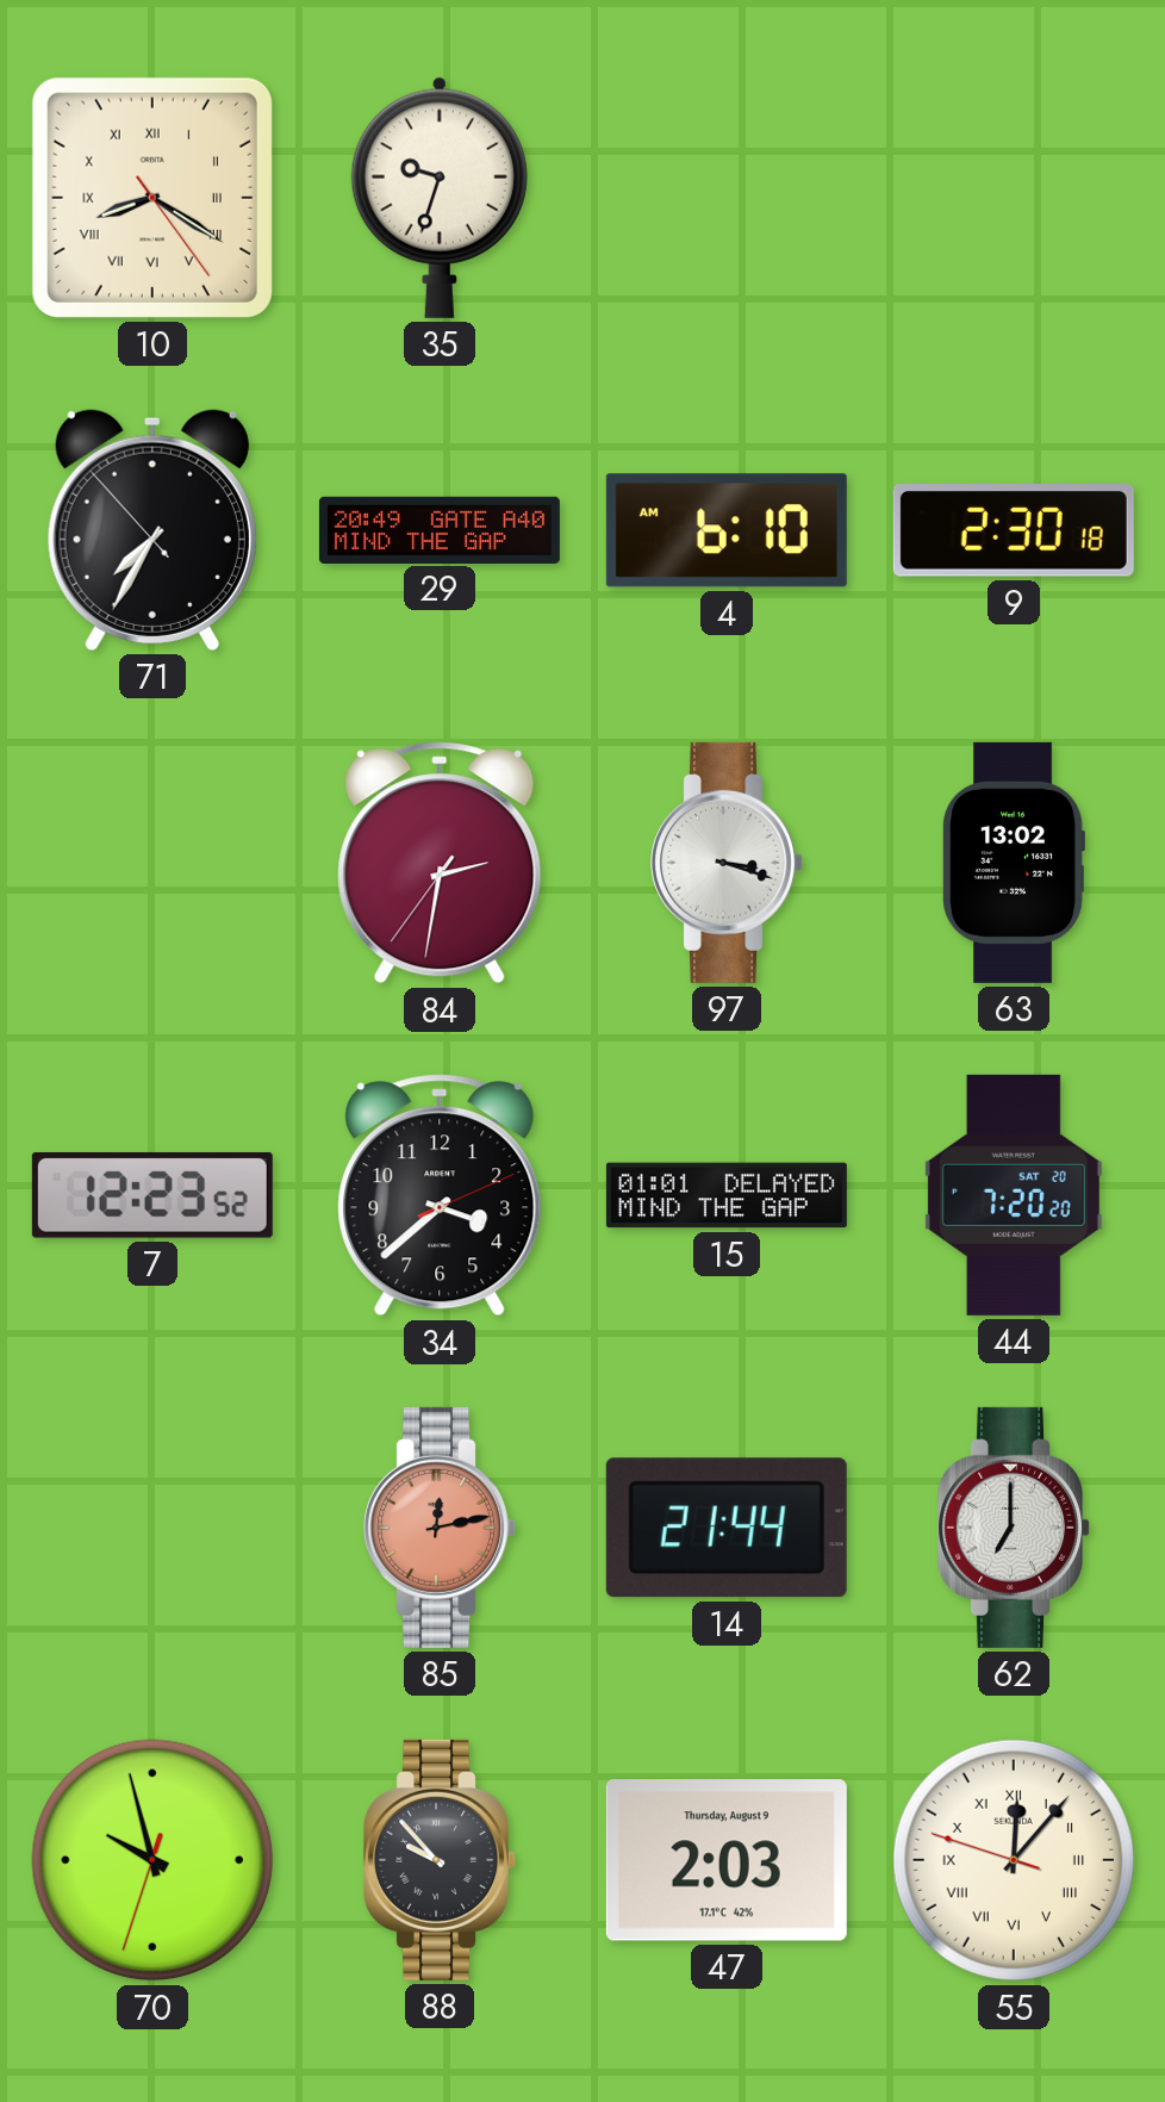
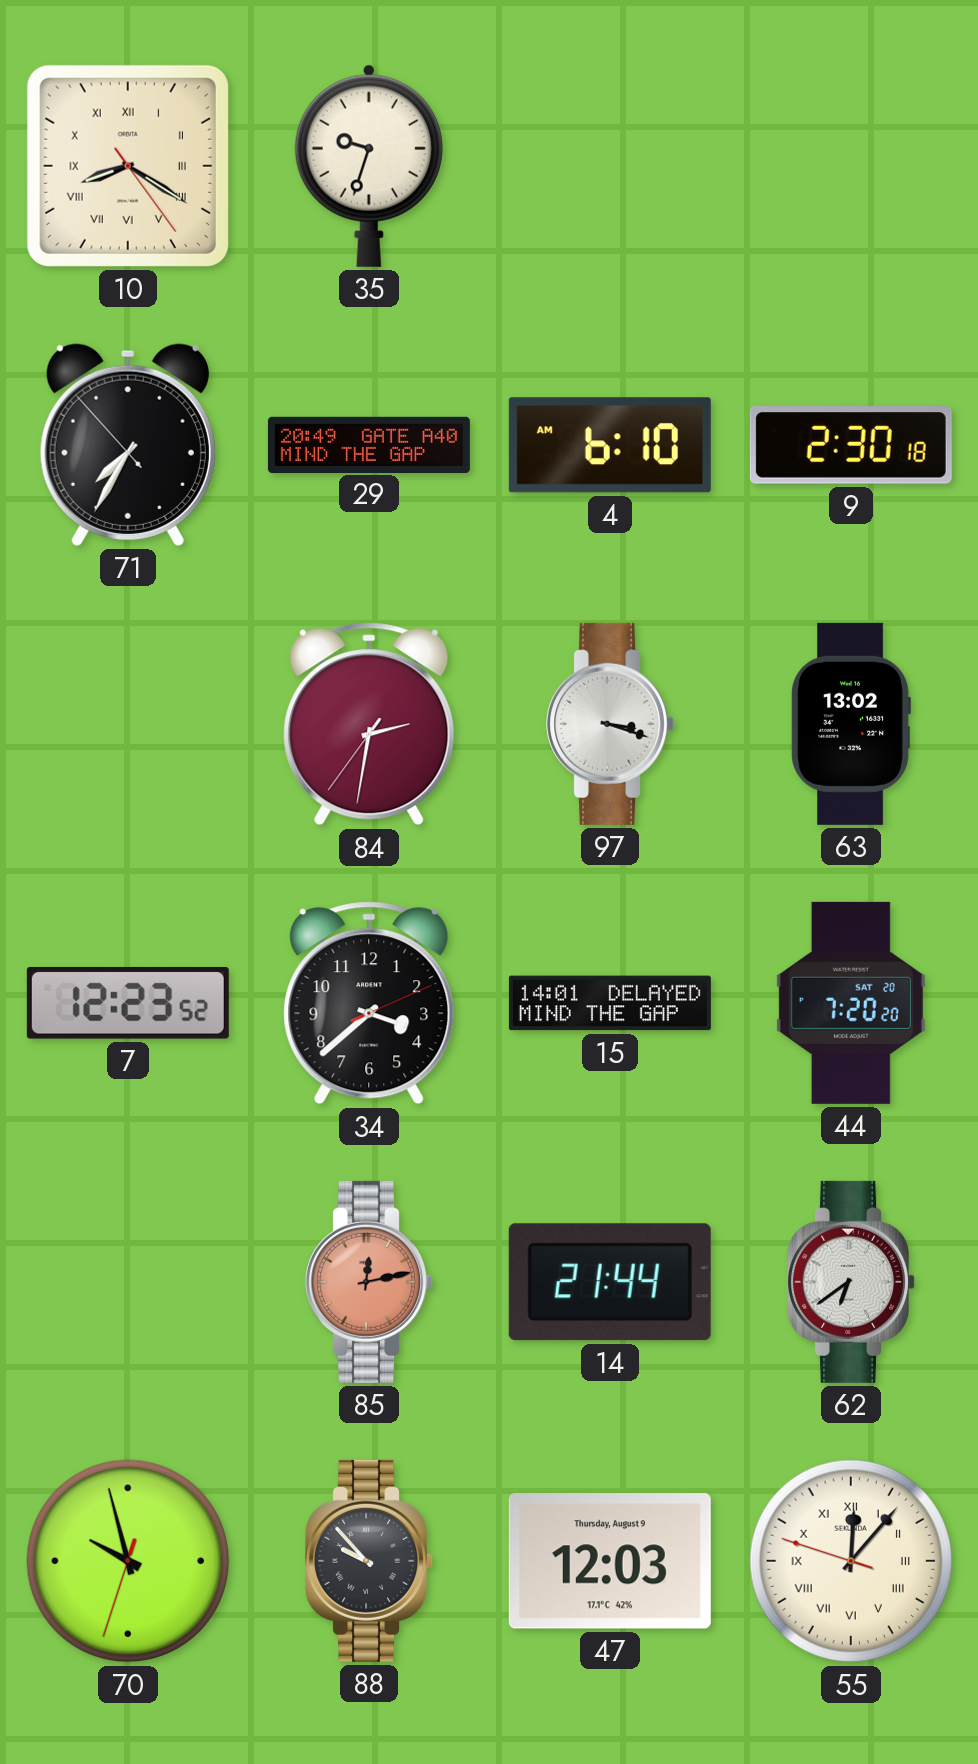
15: 01:01 -> 14:01 (610, 1003)
62: 7:00 -> 6:39 (852, 1282)
47: 2:03 -> 12:03 (610, 1561)
